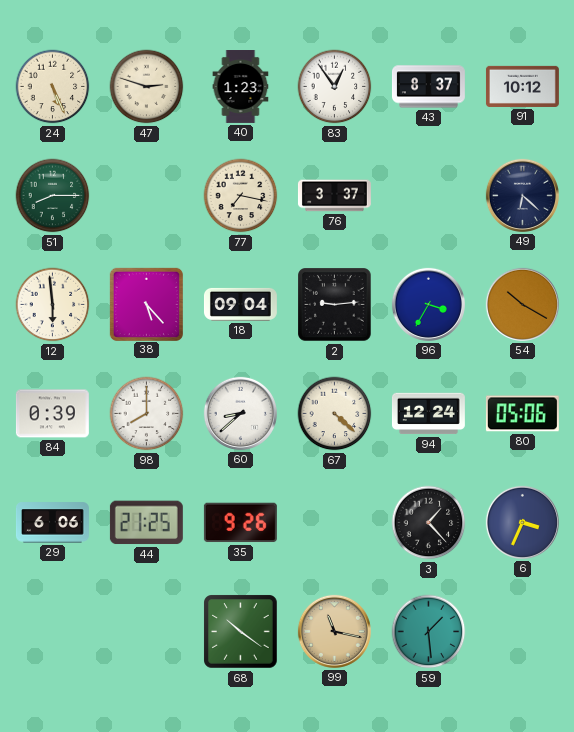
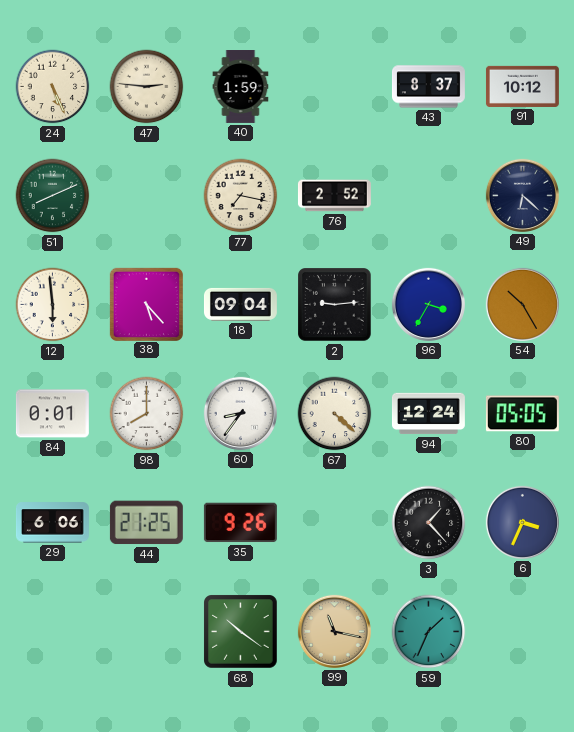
47: 2:48 -> 2:46 (147, 87)
40: 1:23 -> 1:59 (241, 87)
83: 12:54 -> none (335, 87)
51: 8:15 -> 8:11 (53, 196)
76: 3:37 -> 2:52 (334, 196)
54: 10:20 -> 10:25 (522, 304)
84: 0:39 -> 0:01 (52, 414)
60: 8:38 -> 8:36 (240, 413)
80: 05:06 -> 05:05 (522, 414)
59: 1:29 -> 1:34 (429, 632)
